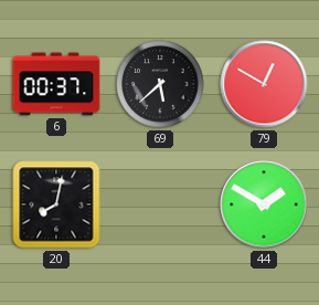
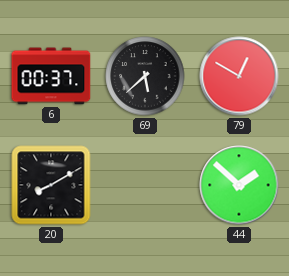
20: 8:02 -> 8:10 (51, 185)
44: 1:50 -> 1:52 (239, 185)
